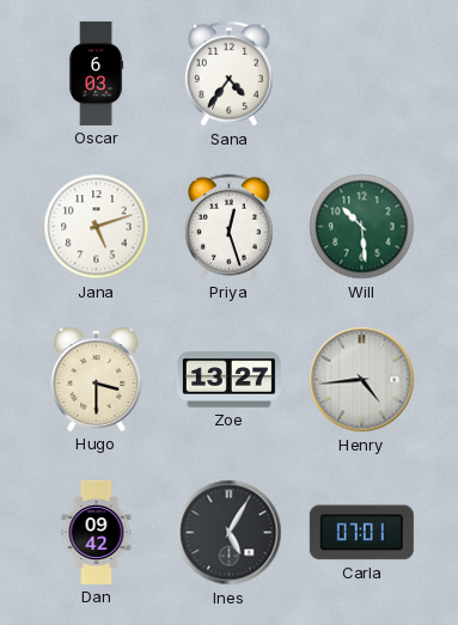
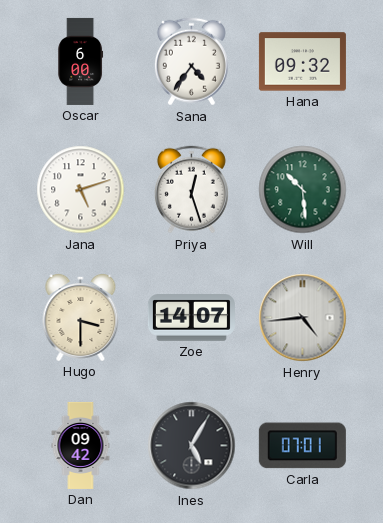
Oscar: 6:03 -> 6:00 (81, 61)
Hana: none -> 09:32 (302, 62)
Zoe: 13:27 -> 14:07 (191, 318)
